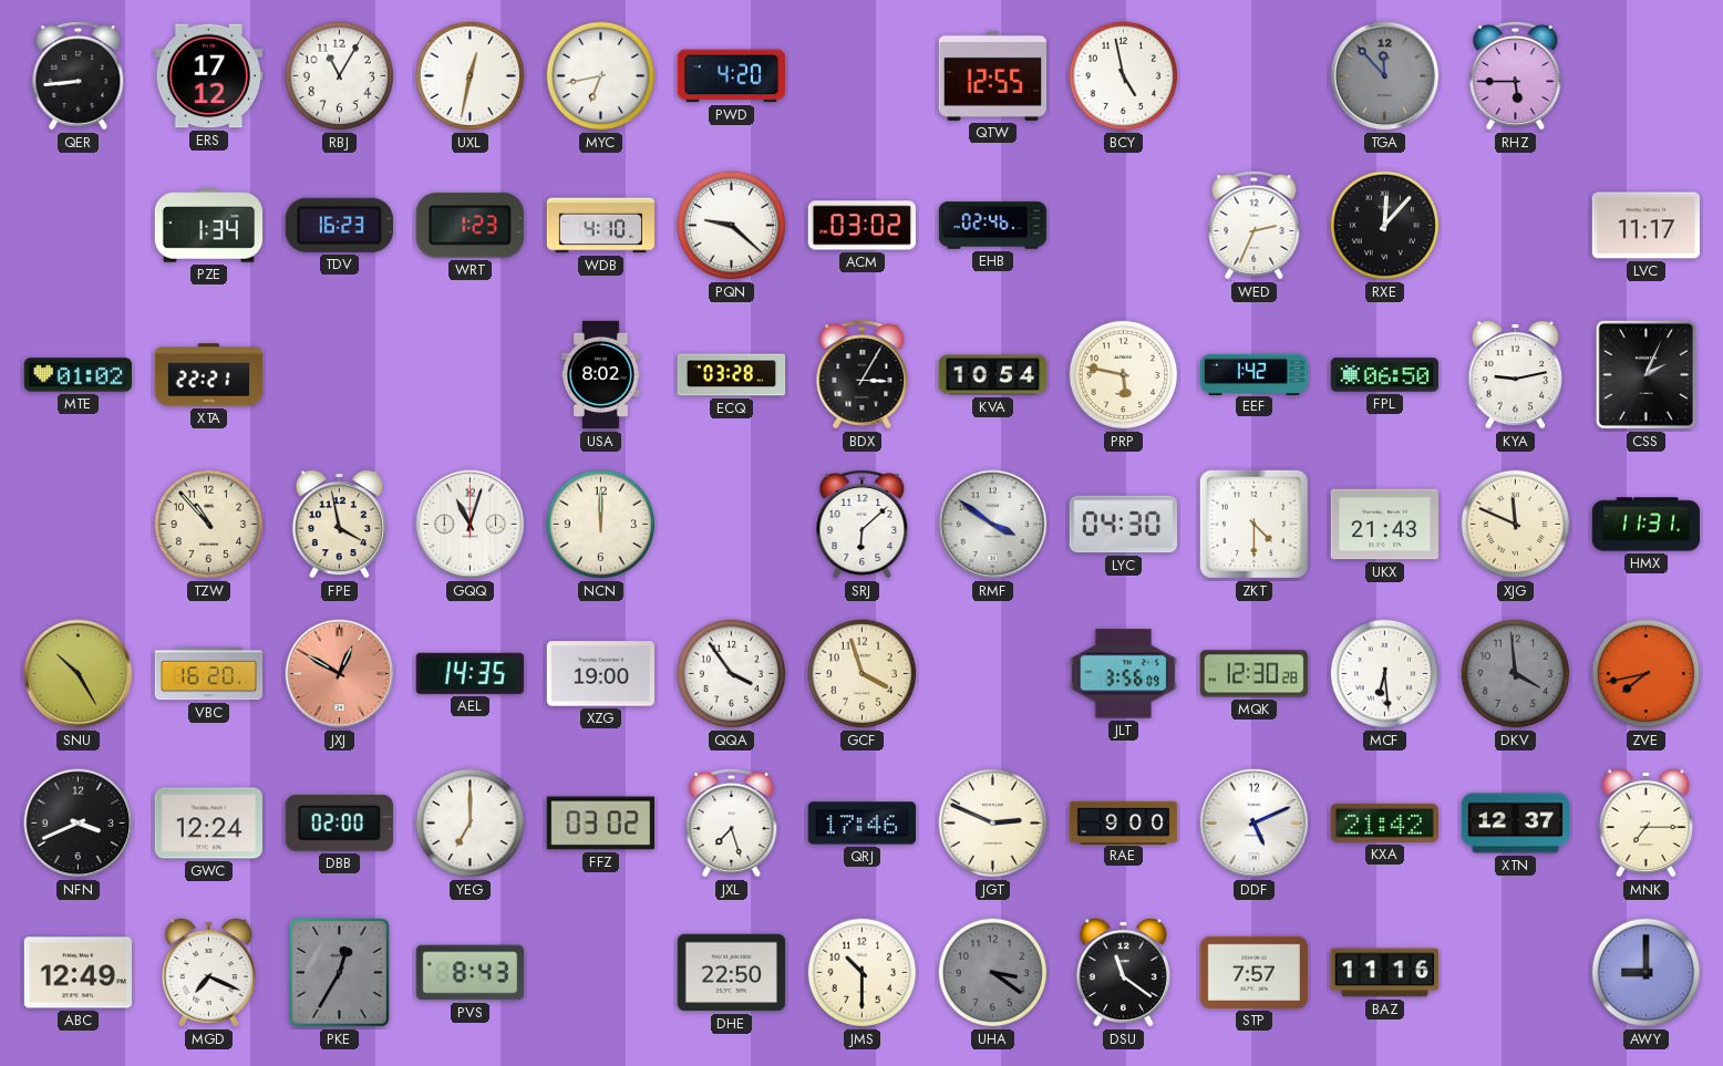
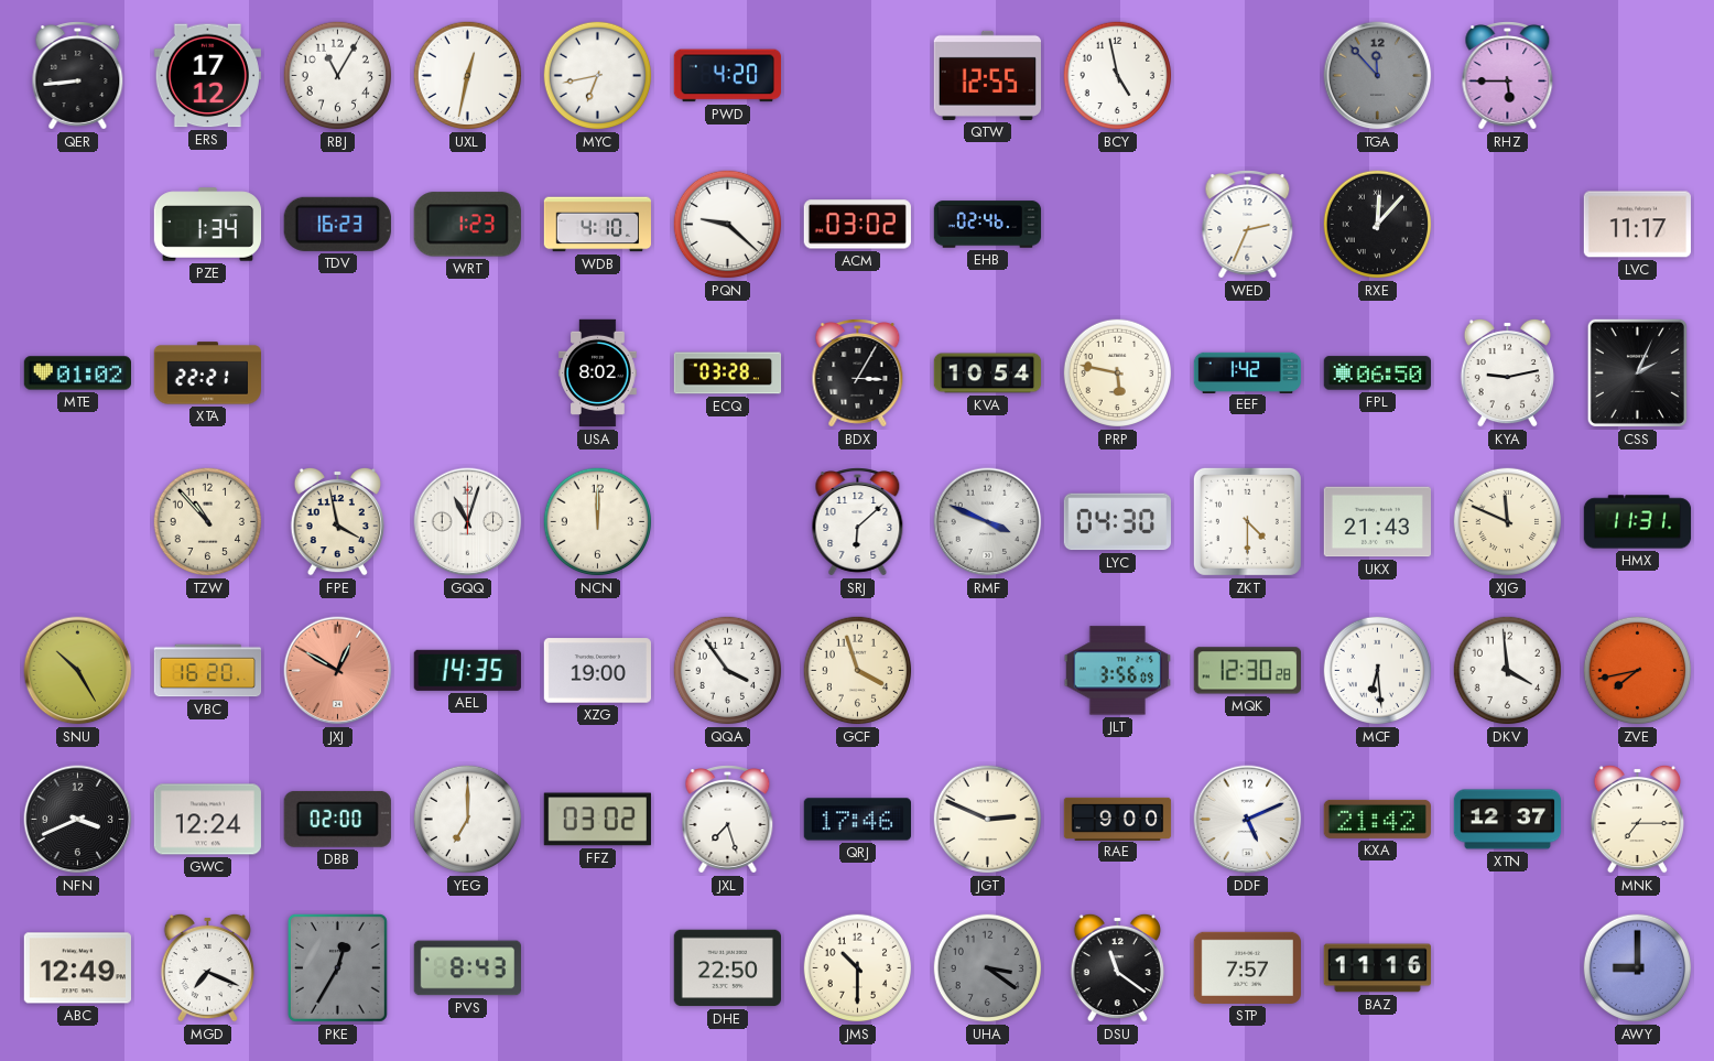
RMF: 3:51 -> 3:49 (988, 522)
DKV dial: grey -> white (1508, 671)
